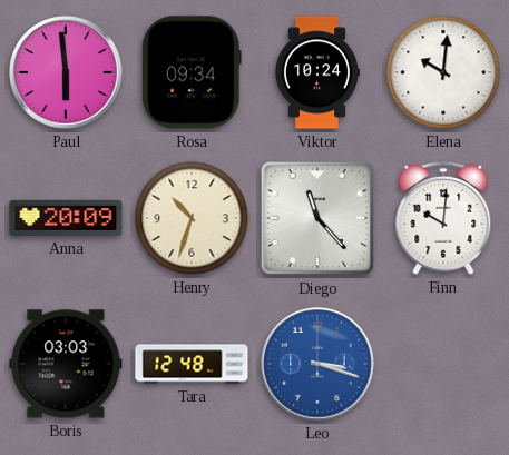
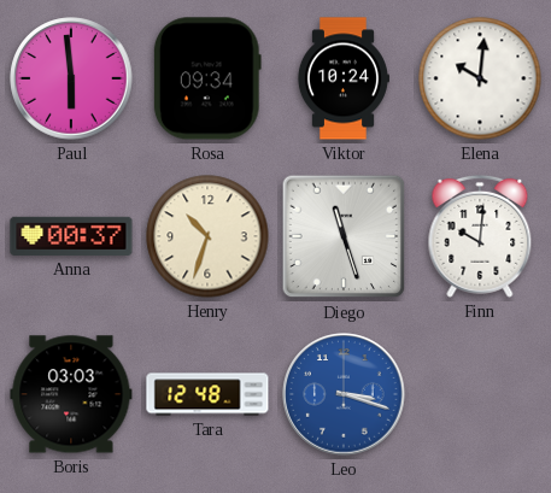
Anna: 20:09 -> 00:37 (71, 236)
Diego: 11:23 -> 11:27 (344, 236)
